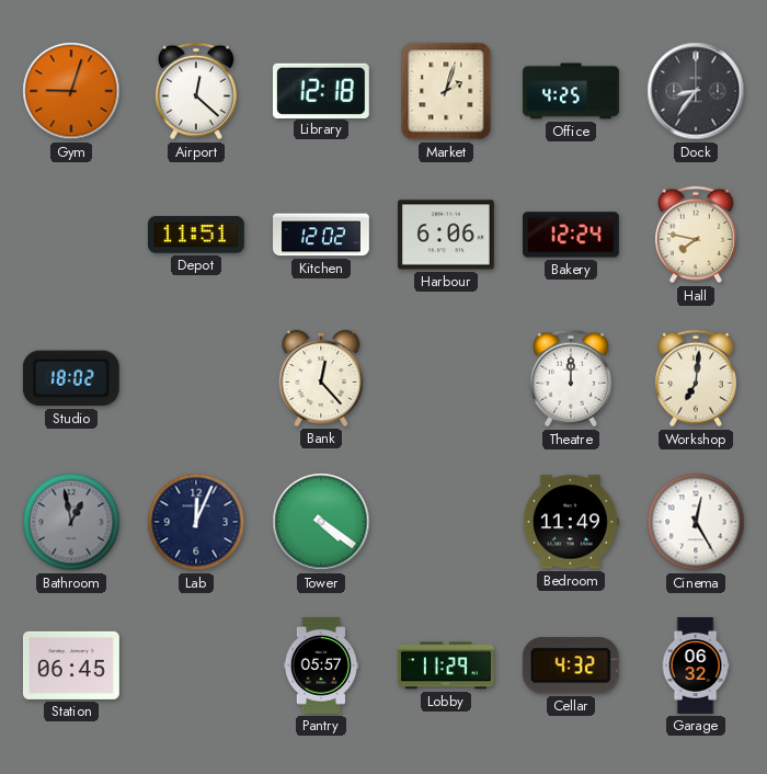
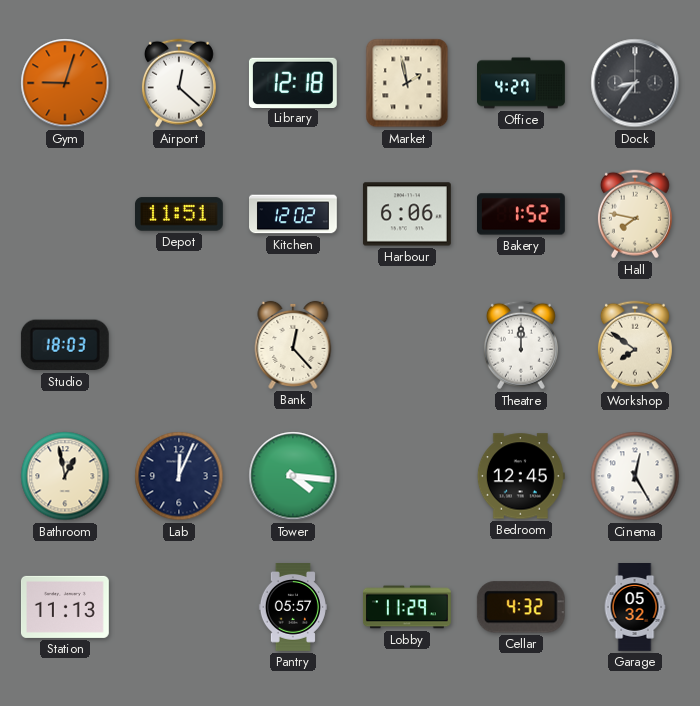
Market: 2:03 -> 1:58 (407, 83)
Office: 4:25 -> 4:27 (522, 83)
Bakery: 12:24 -> 1:52 (522, 214)
Studio: 18:02 -> 18:03 (65, 345)
Workshop: 7:01 -> 7:51 (635, 345)
Bathroom dial: grey -> cream (65, 476)
Tower: 4:21 -> 4:16 (293, 476)
Bedroom: 11:49 -> 12:45 (521, 476)
Station: 06:45 -> 11:13 (65, 607)
Garage: 06:32 -> 05:32 (635, 608)
